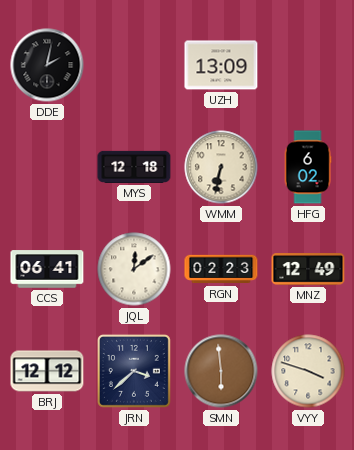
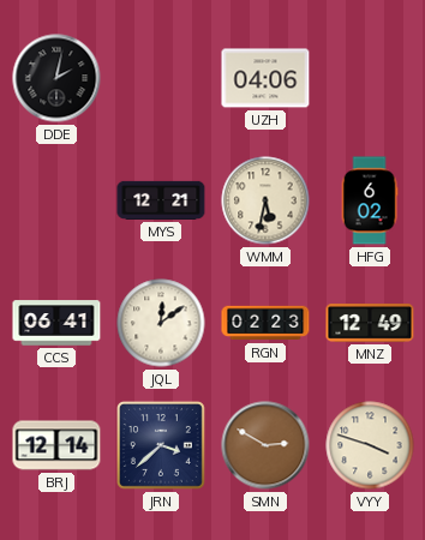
UZH: 13:09 -> 04:06 (265, 78)
MYS: 12:18 -> 12:21 (161, 200)
WMM: 6:32 -> 5:32 (265, 200)
BRJ: 12:12 -> 12:14 (56, 445)
SMN: 5:59 -> 2:50 (265, 445)
